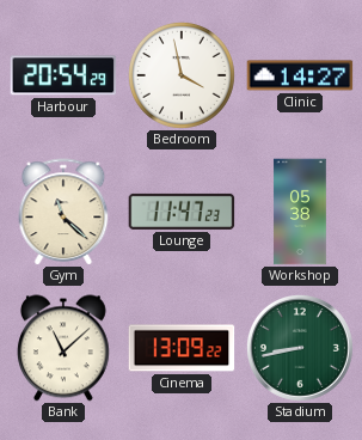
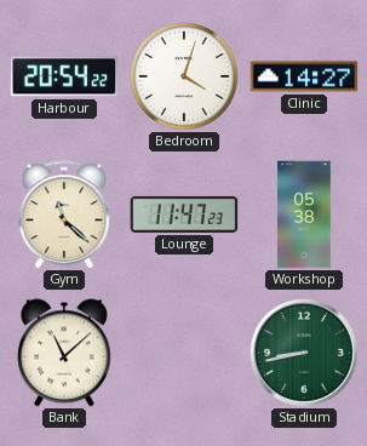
Harbour: 20:54:29 -> 20:54:22 (64, 76)
Bedroom: 3:58 -> 4:03 (184, 76)
Cinema: 13:09 -> none (182, 348)
